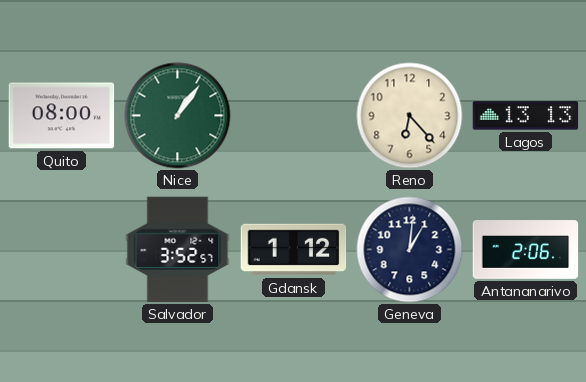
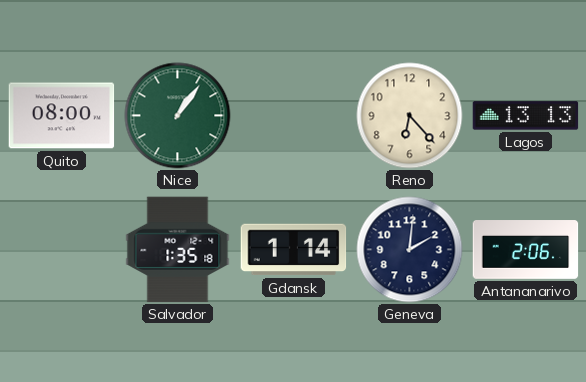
Salvador: 3:52 -> 1:35 (178, 250)
Gdansk: 1:12 -> 1:14 (294, 250)
Geneva: 1:01 -> 2:01 (410, 250)
